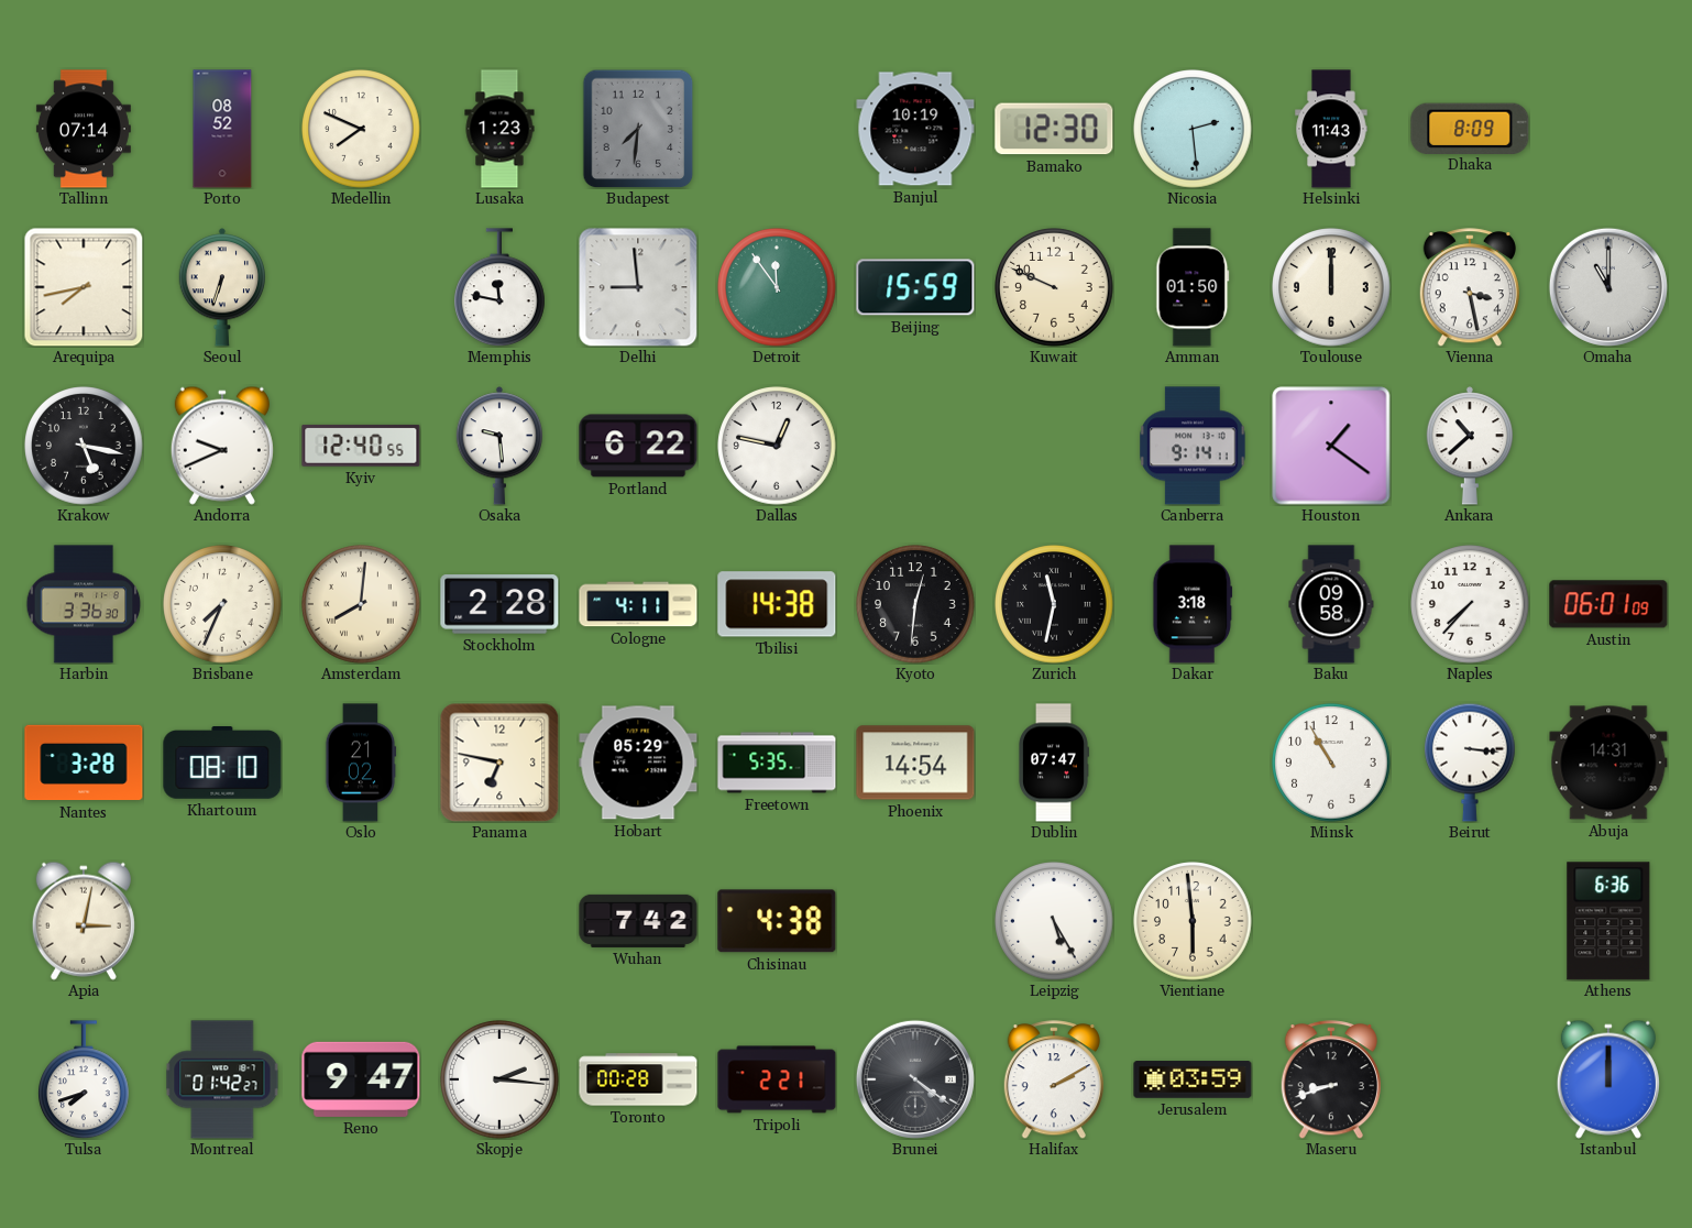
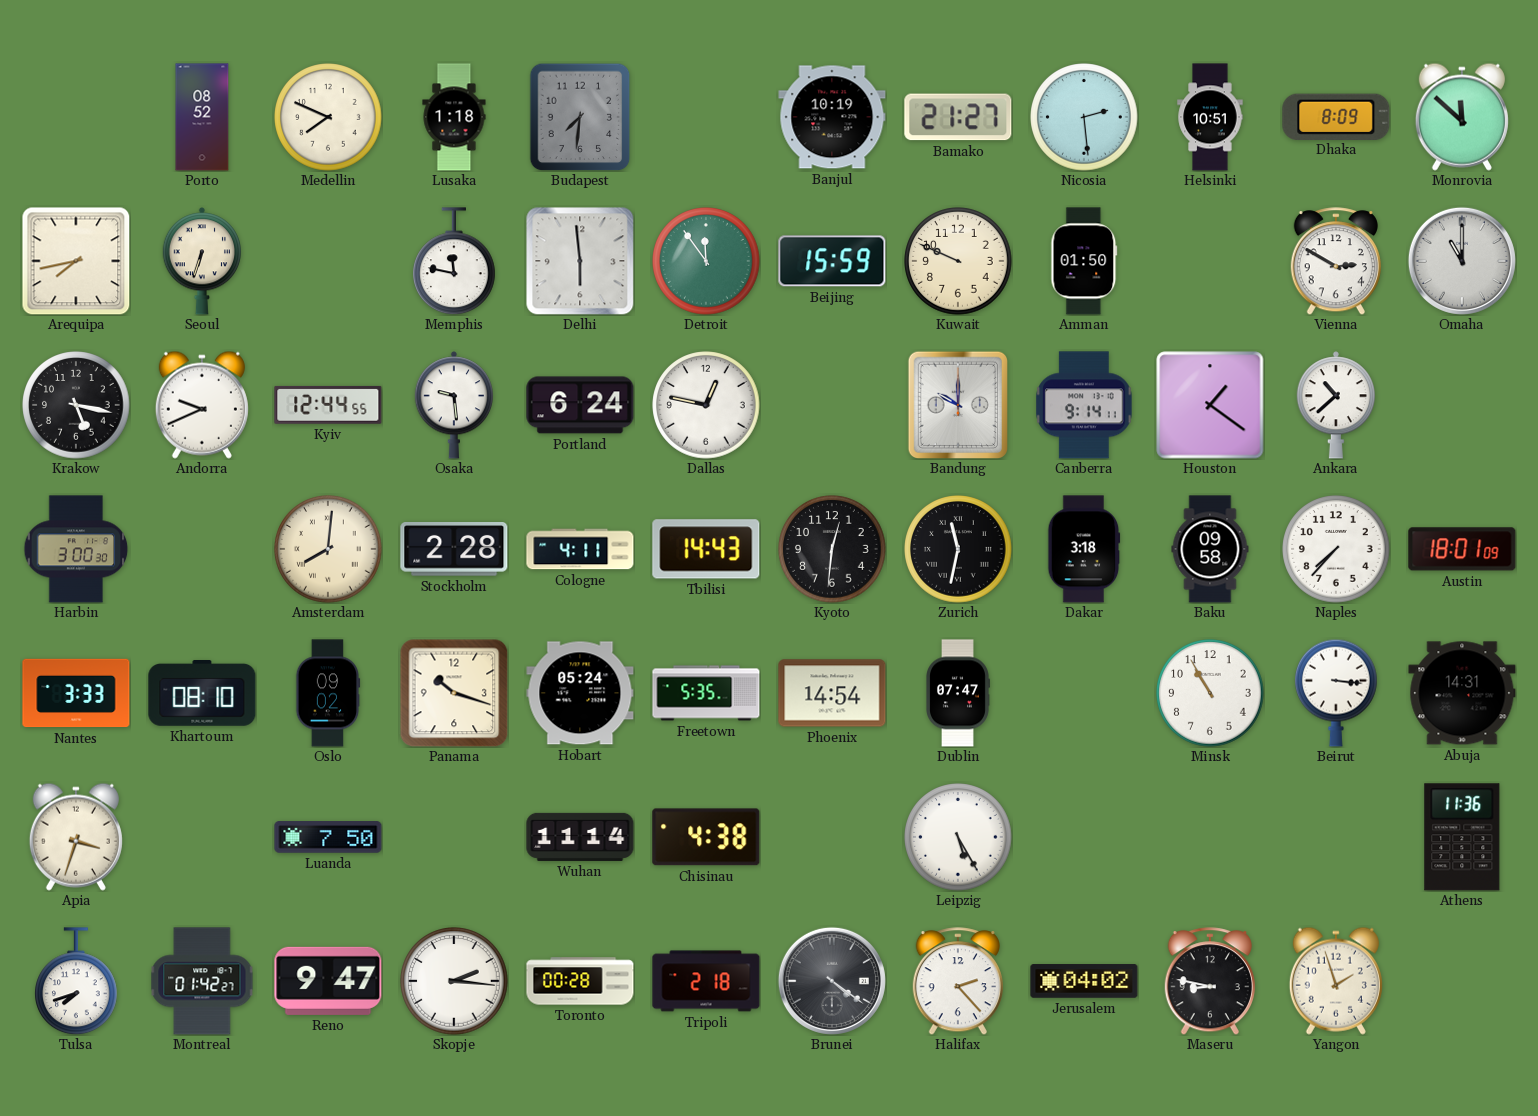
Tallinn: 07:14 -> none (84, 129)
Lusaka: 1:23 -> 1:18 (454, 117)
Bamako: 12:30 -> 21:27 (958, 117)
Helsinki: 11:43 -> 10:51 (1210, 117)
Monrovia: none -> 11:52 (1462, 117)
Delhi: 8:59 -> 5:59 (580, 261)
Toulouse: 12:00 -> none (1331, 287)
Vienna: 3:28 -> 2:50 (1336, 261)
Kyiv: 12:40 -> 12:44 (328, 405)
Portland: 6:22 -> 6:24 (580, 405)
Bandung: none -> 10:00 (957, 404)
Harbin: 3:36 -> 3:00 (76, 549)
Brisbane: 7:34 -> none (222, 604)
Tbilisi: 14:38 -> 14:43 (706, 549)
Austin: 06:01 -> 18:01 (1462, 549)
Nantes: 3:28 -> 3:33 (76, 693)
Oslo: 21:02 -> 09:02 (328, 693)
Panama: 6:47 -> 10:18 (454, 693)
Hobart: 05:29 -> 05:24 (580, 693)
Apia: 3:02 -> 3:33 (76, 837)
Luanda: none -> 7:50 (328, 837)
Wuhan: 7:42 -> 11:14 (580, 837)
Vientiane: 5:59 -> none (1193, 921)
Athens: 6:36 -> 11:36 (1462, 837)
Tripoli: 2:21 -> 2:18 (706, 981)
Halifax: 2:10 -> 2:23 (958, 981)
Jerusalem: 03:59 -> 04:02 (1084, 981)
Maseru: 8:42 -> 8:47 (1210, 981)
Yangon: none -> 1:57 (1336, 981)
Istanbul: 12:00 -> none (1608, 1079)
